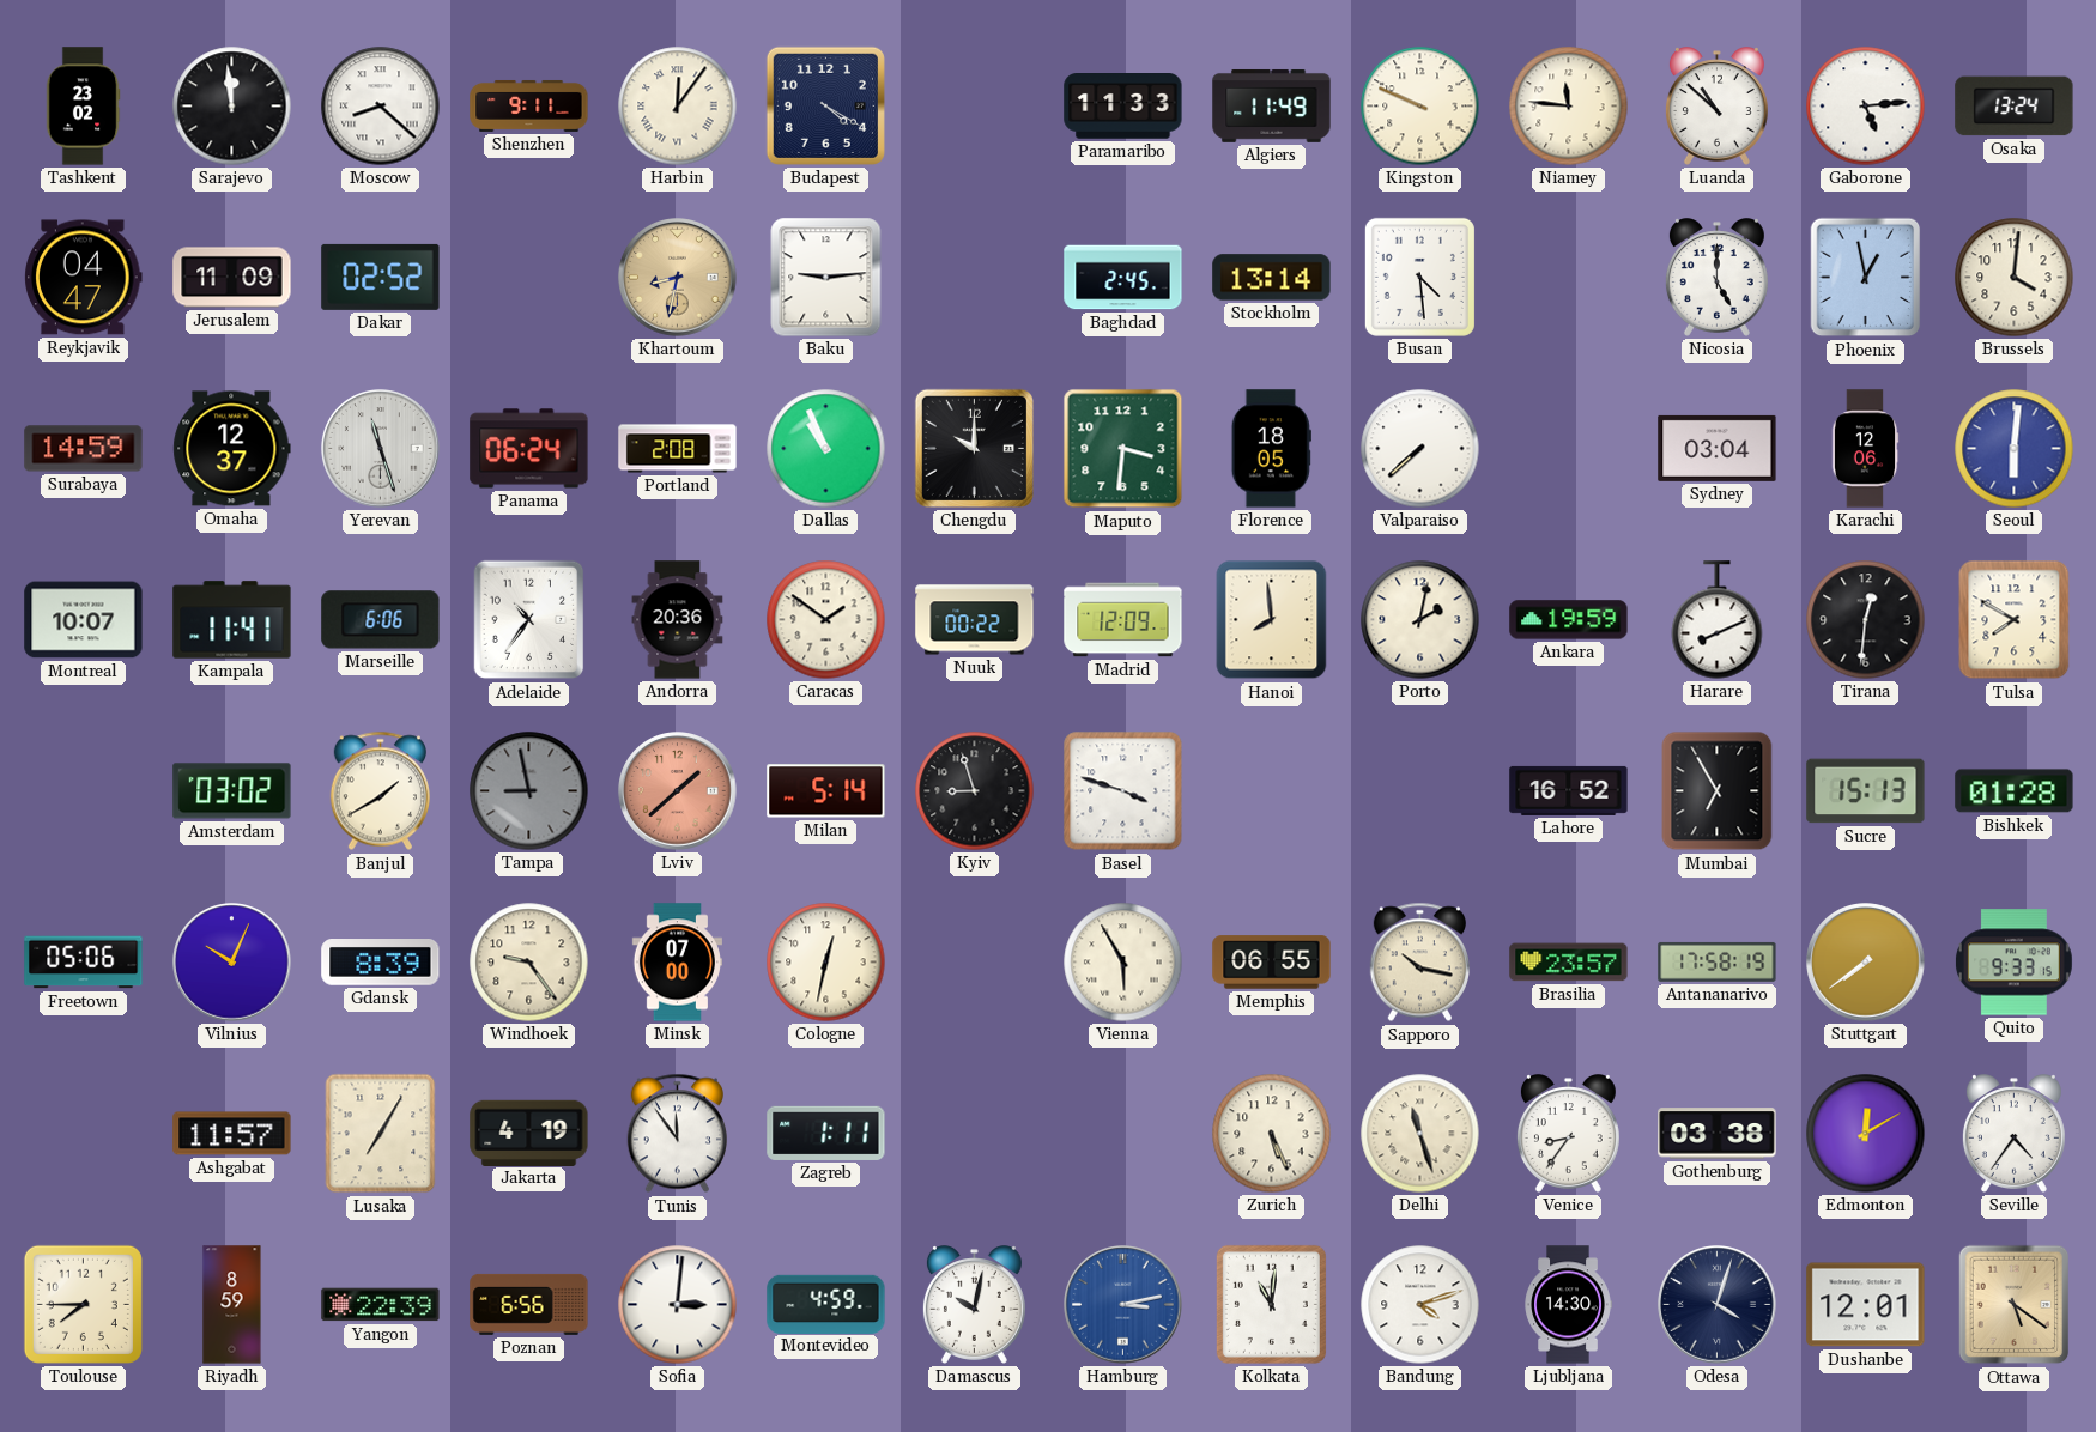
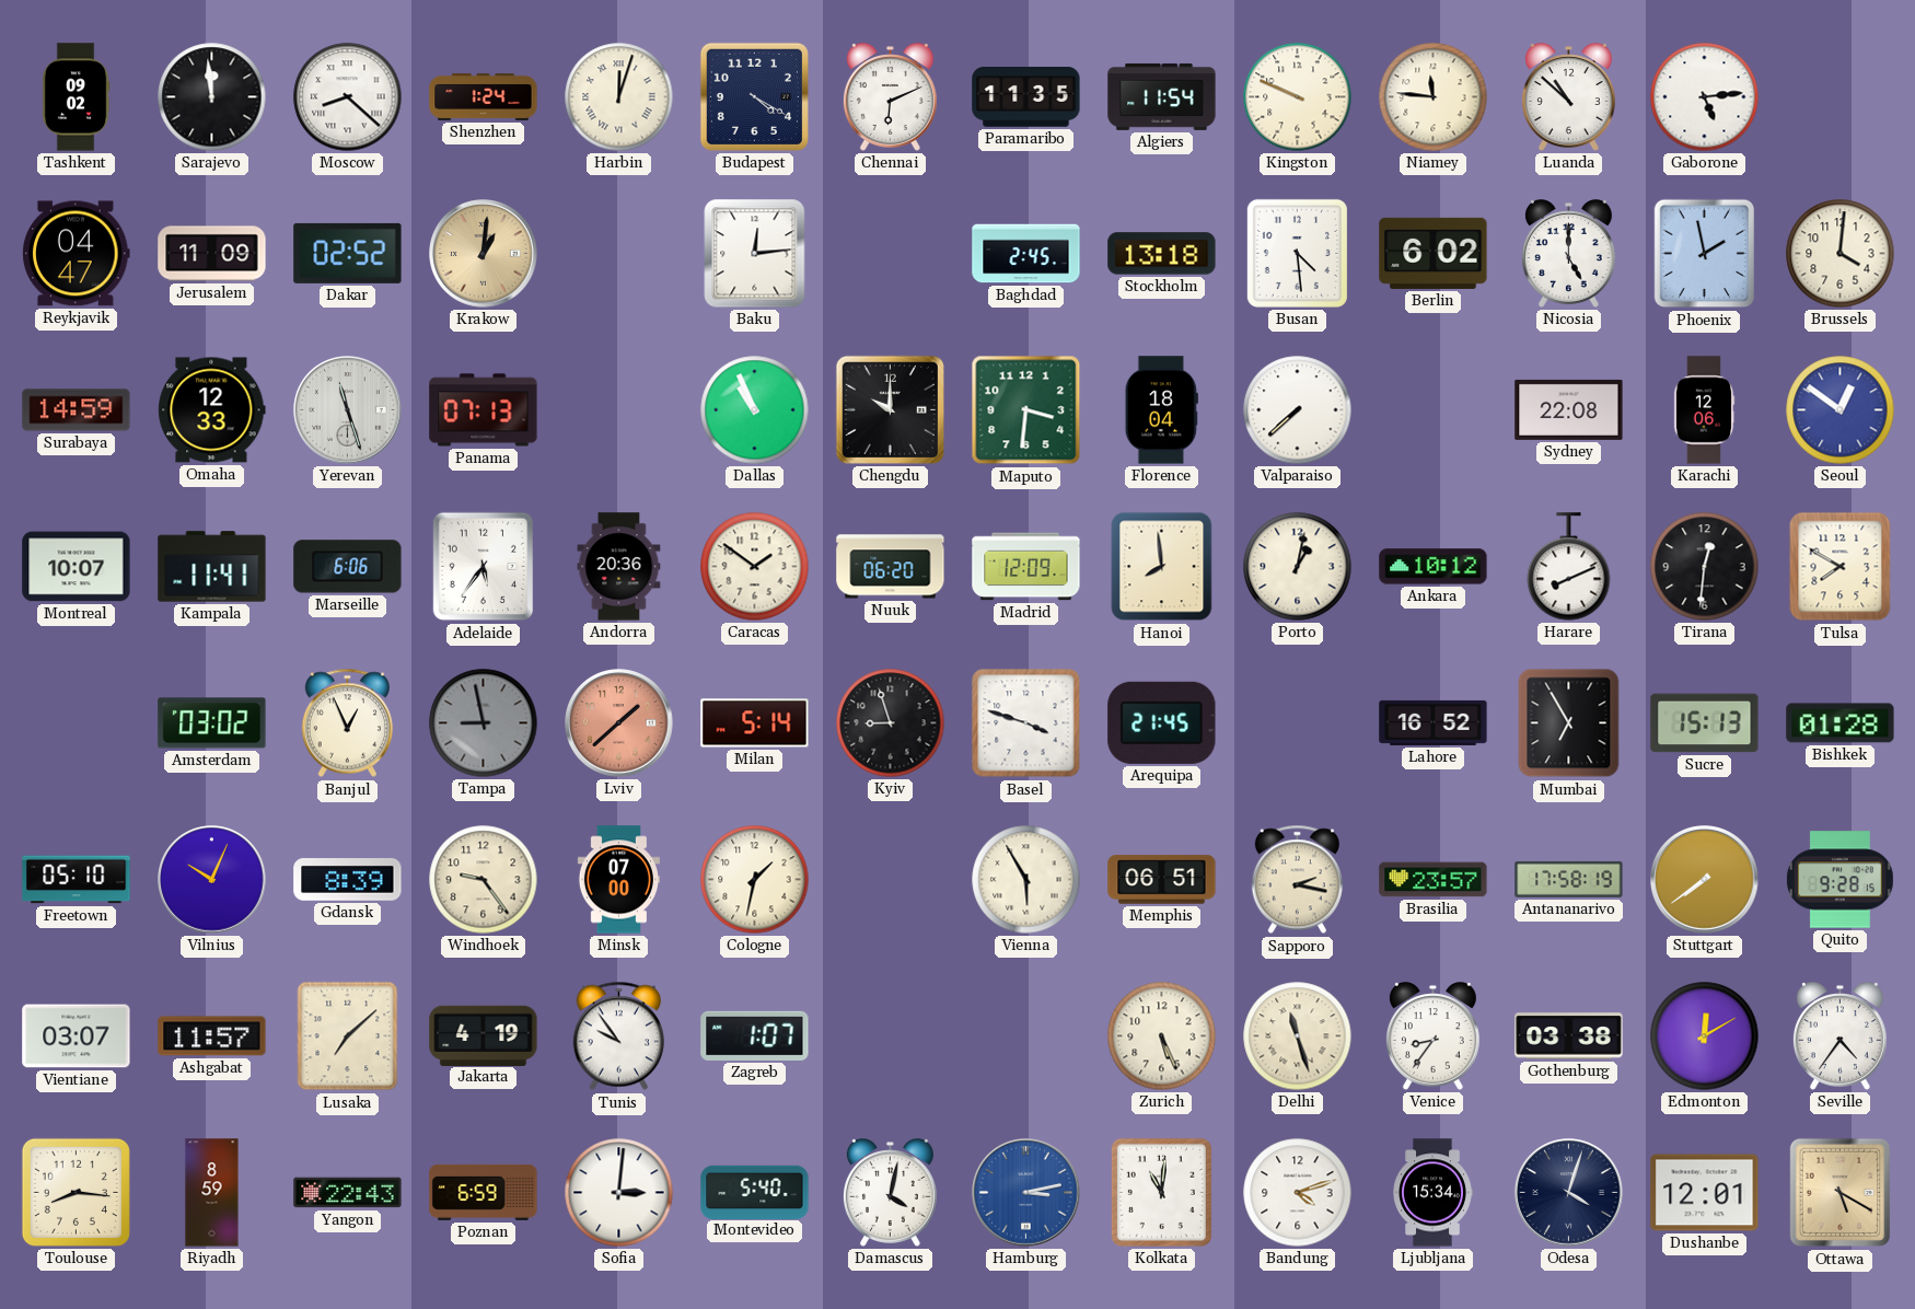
Tashkent: 23:02 -> 09:02 (76, 97)
Shenzhen: 9:11 -> 1:24 (484, 96)
Harbin: 12:06 -> 12:03 (619, 97)
Chennai: none -> 6:11 (890, 97)
Paramaribo: 11:33 -> 11:35 (1026, 97)
Algiers: 11:49 -> 11:54 (1162, 96)
Osaka: 13:24 -> none (2015, 107)
Krakow: none -> 1:01 (484, 254)
Khartoum: 8:32 -> none (678, 278)
Baku: 9:14 -> 12:14 (755, 254)
Stockholm: 13:14 -> 13:18 (1162, 254)
Berlin: none -> 6:02 (1434, 253)
Phoenix: 12:58 -> 1:58 (1705, 254)
Omaha: 12:37 -> 12:33 (212, 410)
Panama: 06:24 -> 07:13 (484, 410)
Portland: 2:08 -> none (678, 449)
Florence: 18:05 -> 18:04 (1161, 410)
Sydney: 03:04 -> 22:08 (1569, 409)
Seoul: 6:01 -> 12:51 (1841, 410)
Adelaide: 10:36 -> 5:36 (484, 567)
Nuuk: 00:22 -> 06:20 (891, 567)
Porto: 2:02 -> 1:02 (1298, 567)
Ankara: 19:59 -> 10:12 (1434, 567)
Banjul: 1:40 -> 12:56 (347, 723)
Arequipa: none -> 21:45 (1162, 722)
Freetown: 05:06 -> 05:10 (77, 880)
Cologne: 12:32 -> 1:32 (755, 880)
Memphis: 06:55 -> 06:51 (1162, 880)
Sapporo: 10:17 -> 2:17 (1297, 880)
Quito: 9:33 -> 9:28 (1839, 880)
Vientiane: none -> 03:07 (77, 1036)
Lusaka: 7:05 -> 7:08 (348, 1036)
Tunis: 11:54 -> 9:54 (618, 1036)
Zagreb: 1:11 -> 1:07 (755, 1035)
Toulouse: 7:45 -> 8:16 (76, 1192)
Yangon: 22:39 -> 22:43 (348, 1193)
Poznan: 6:56 -> 6:59 (484, 1192)
Montevideo: 4:59 -> 5:40 (755, 1192)
Damascus: 10:02 -> 4:02 (890, 1193)
Ljubljana: 14:30 -> 15:34 (1432, 1193)
Ottawa: 5:21 -> 5:20 (1841, 1193)
